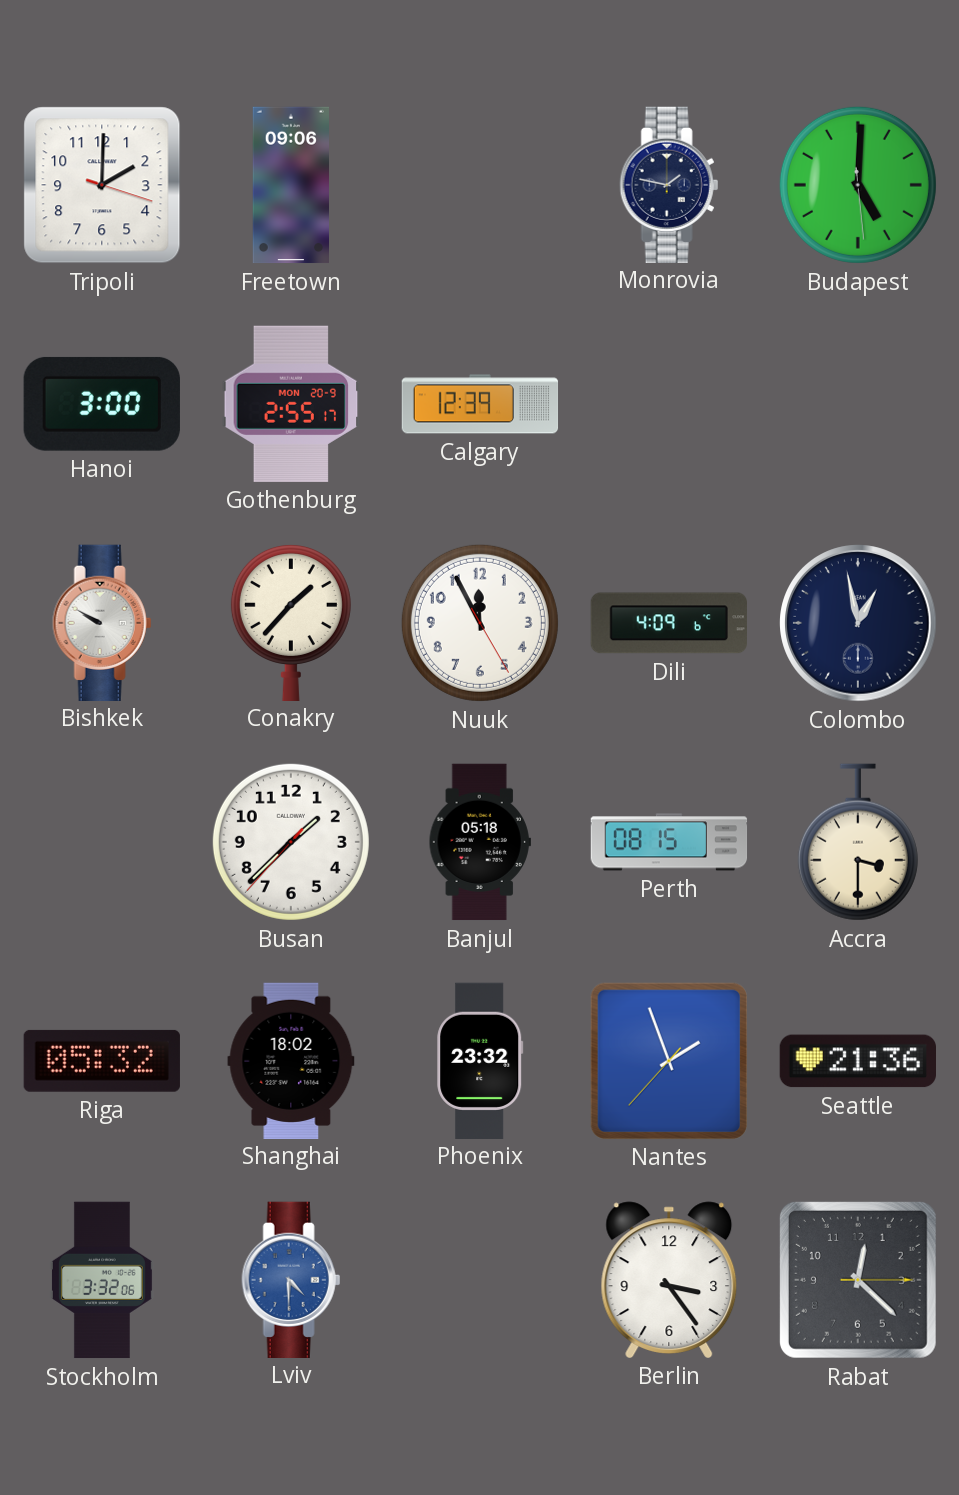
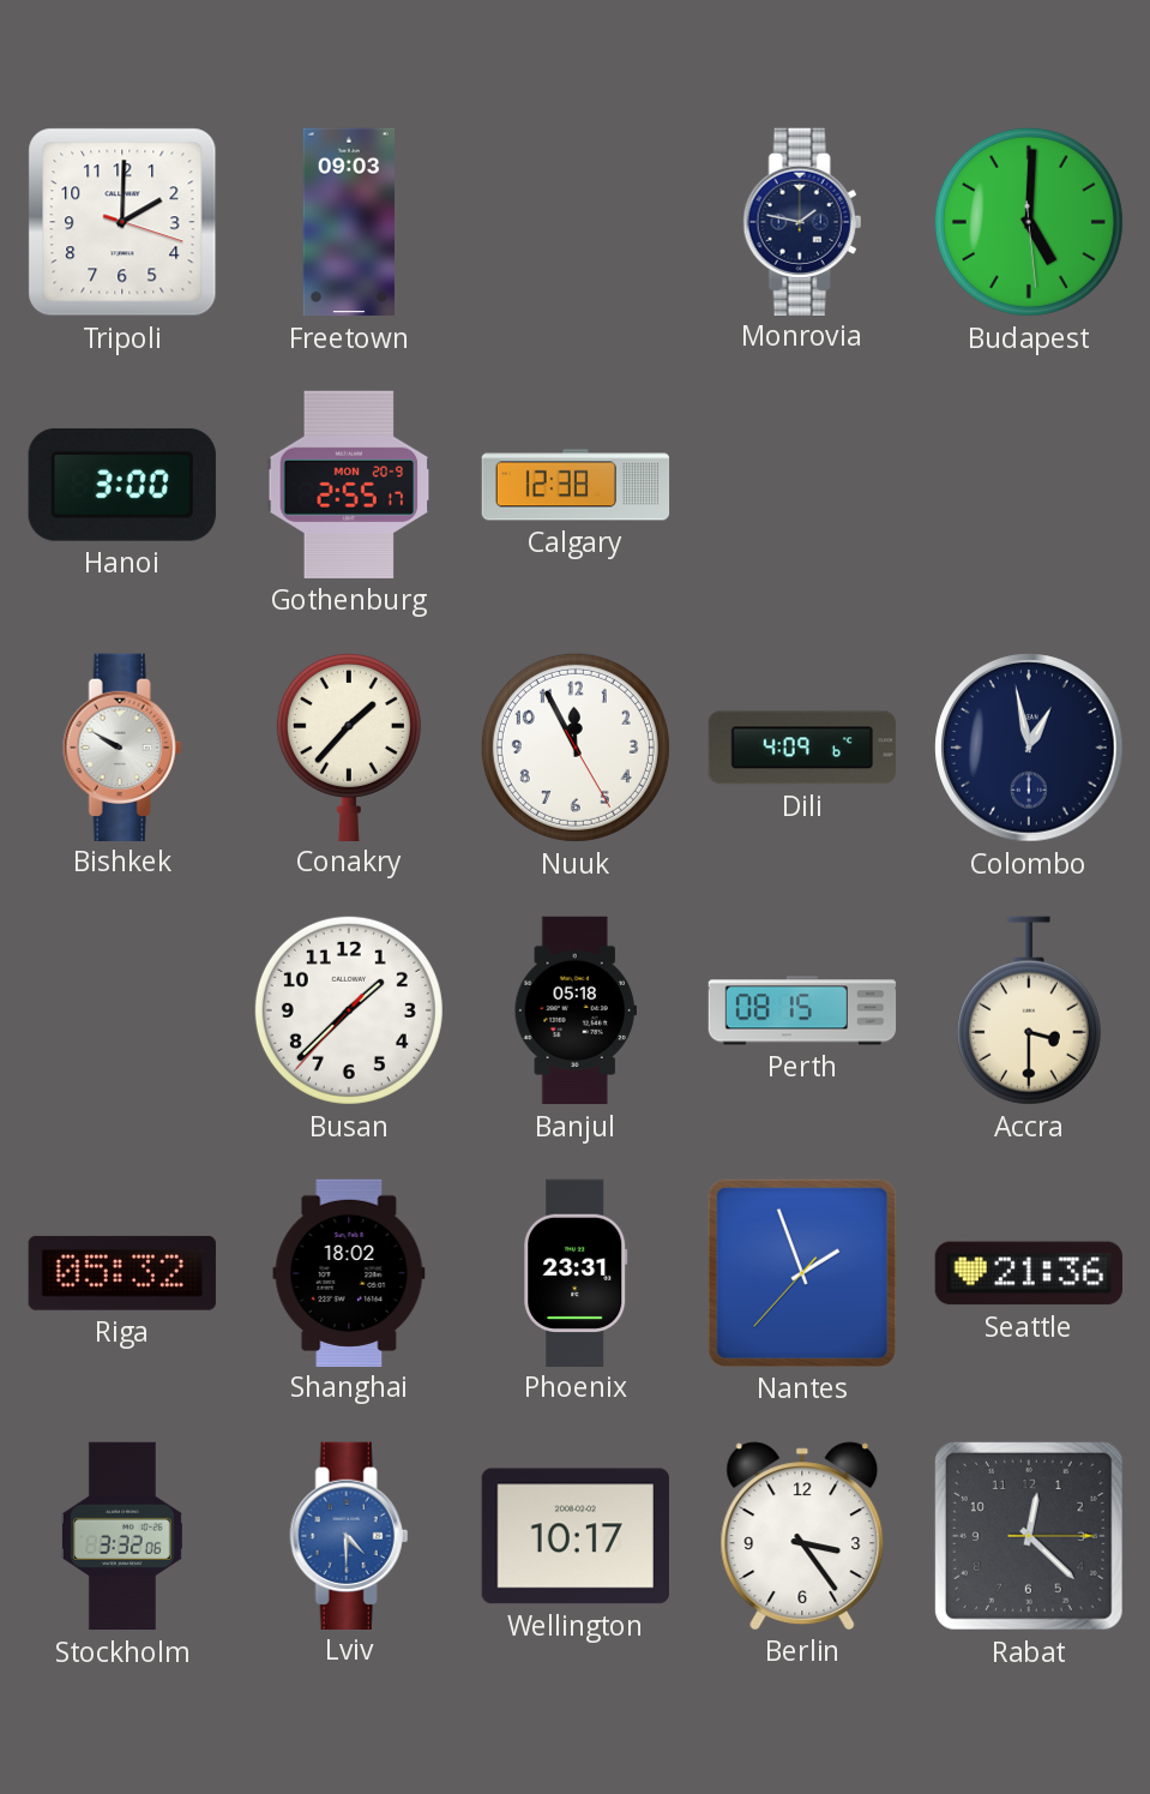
Freetown: 09:06 -> 09:03 (348, 222)
Calgary: 12:39 -> 12:38 (576, 485)
Phoenix: 23:32 -> 23:31 (576, 1272)
Wellington: none -> 10:17 (576, 1536)
